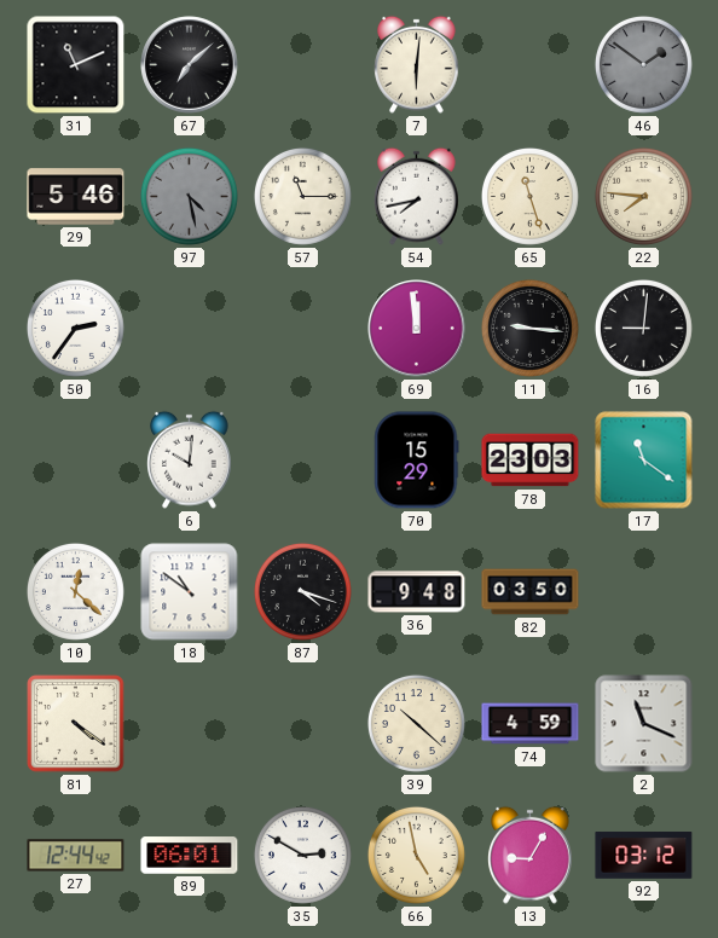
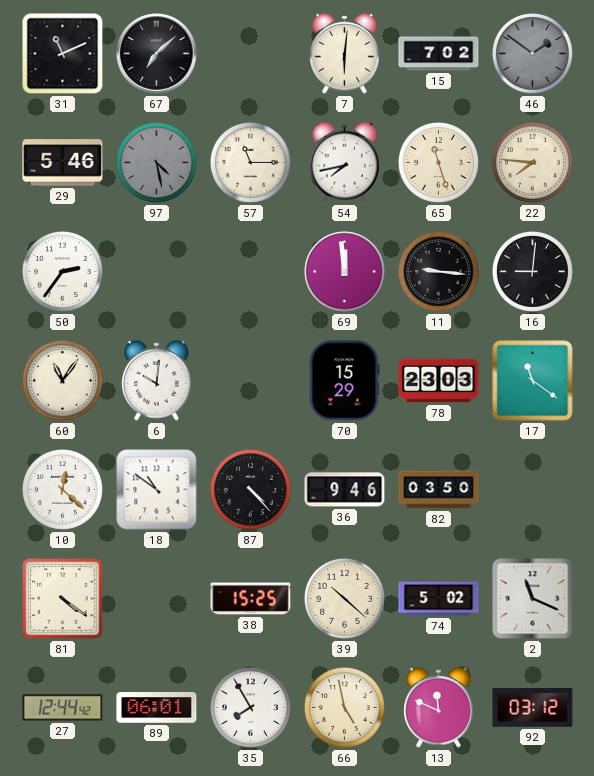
15: none -> 7:02 (439, 54)
60: none -> 11:06 (62, 380)
87: 4:18 -> 4:23 (250, 489)
36: 9:48 -> 9:46 (345, 490)
38: none -> 15:25 (251, 599)
74: 4:59 -> 5:02 (439, 599)
35: 2:50 -> 7:55 (250, 707)
13: 9:05 -> 11:49 (439, 707)
